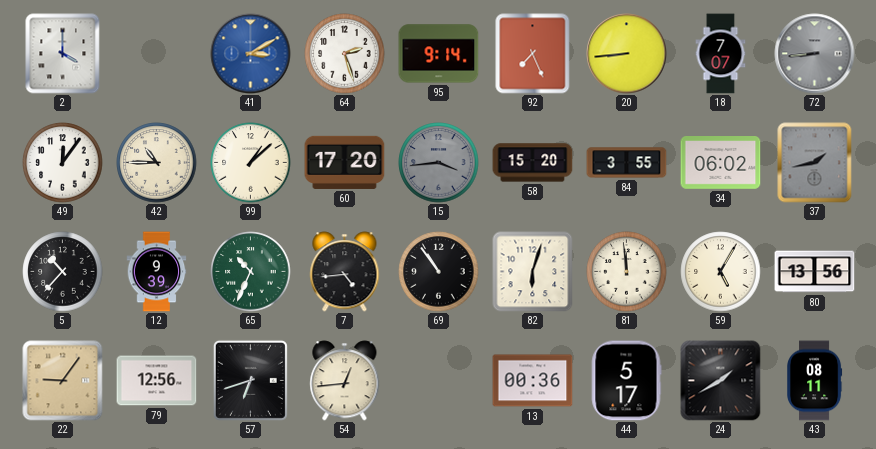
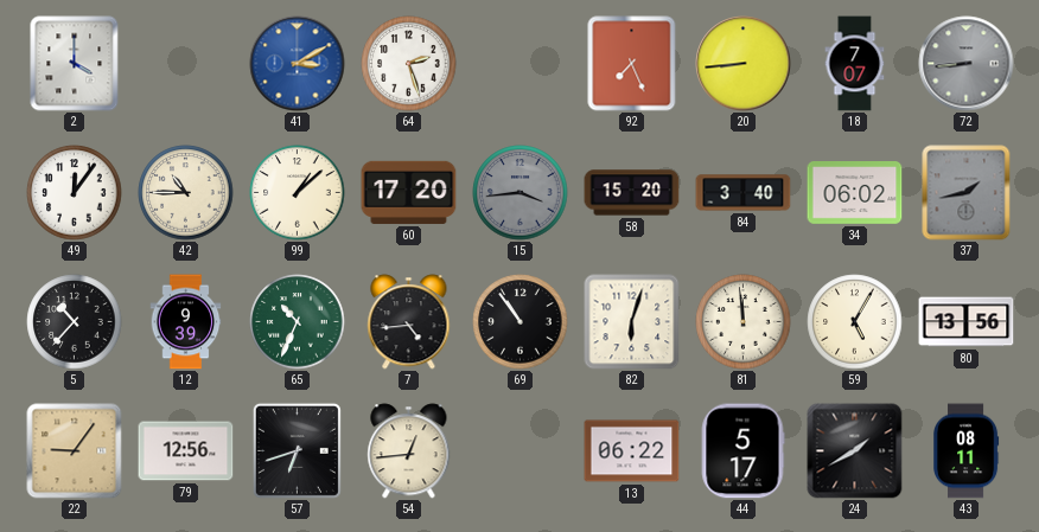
95: 9:14 -> none (439, 54)
84: 3:55 -> 3:40 (744, 193)
13: 00:36 -> 06:22 (632, 451)
